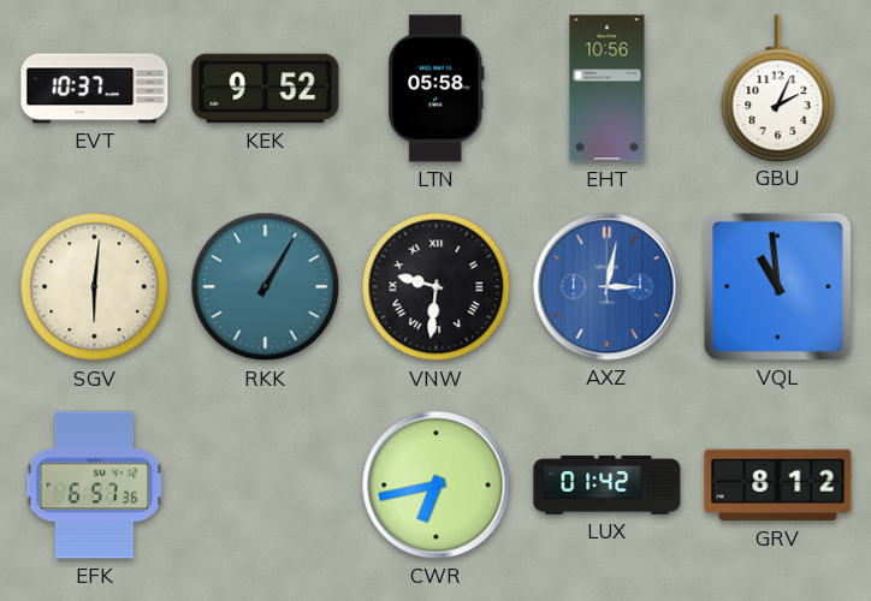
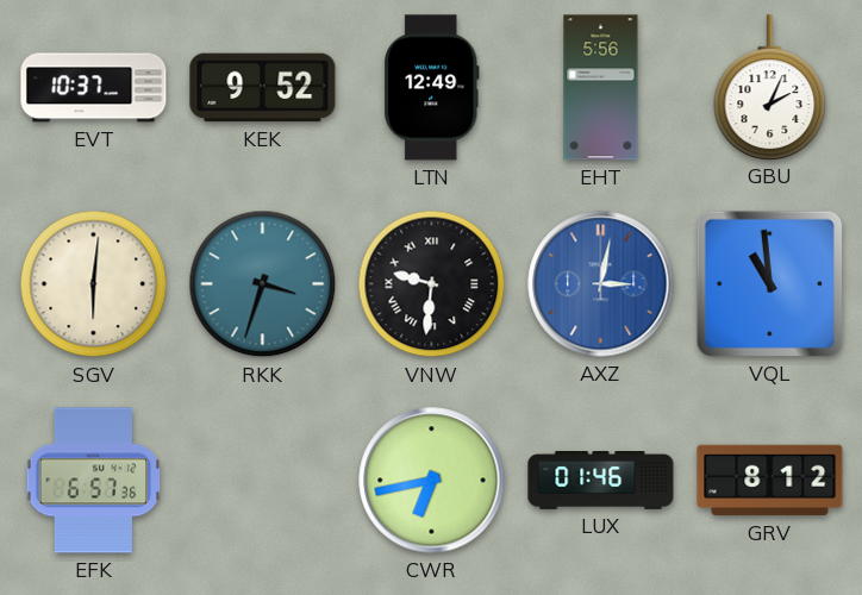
LTN: 05:58 -> 12:49 (432, 88)
EHT: 10:56 -> 5:56 (601, 88)
RKK: 1:05 -> 3:33 (263, 284)
LUX: 01:42 -> 01:46 (601, 481)
